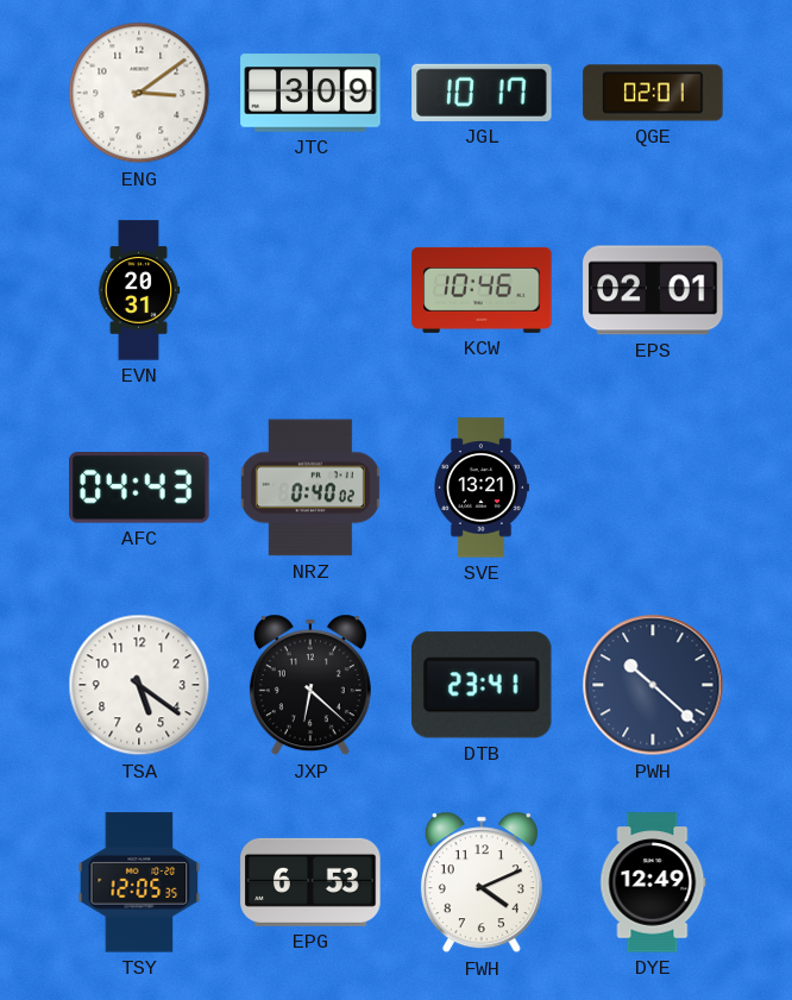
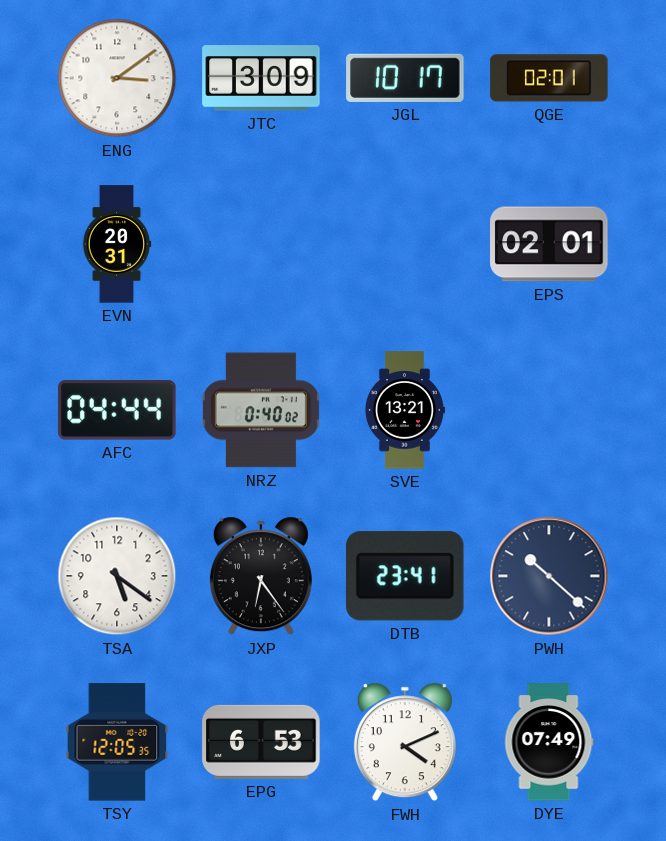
KCW: 10:46 -> none (482, 290)
AFC: 04:43 -> 04:44 (117, 410)
JXP: 6:22 -> 6:24 (261, 576)
DYE: 12:49 -> 07:49 (549, 742)
